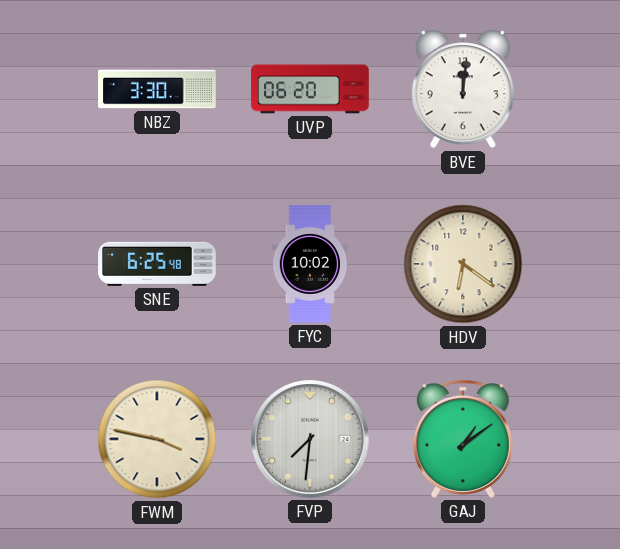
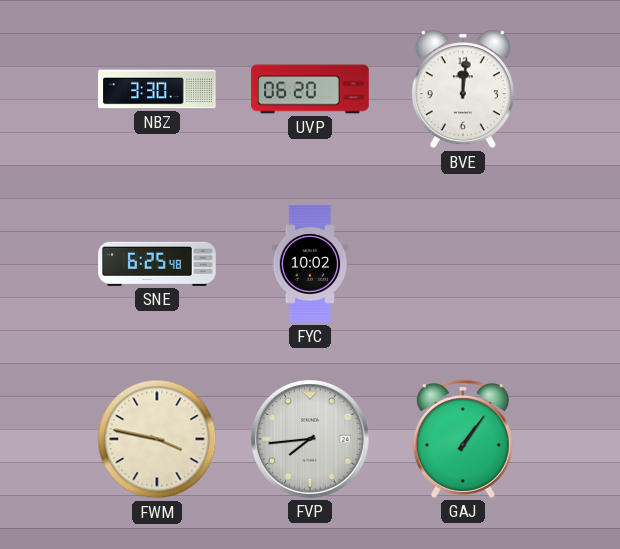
HDV: 6:21 -> none (463, 264)
FVP: 7:31 -> 7:44 (310, 439)
GAJ: 1:09 -> 1:06 (463, 439)
